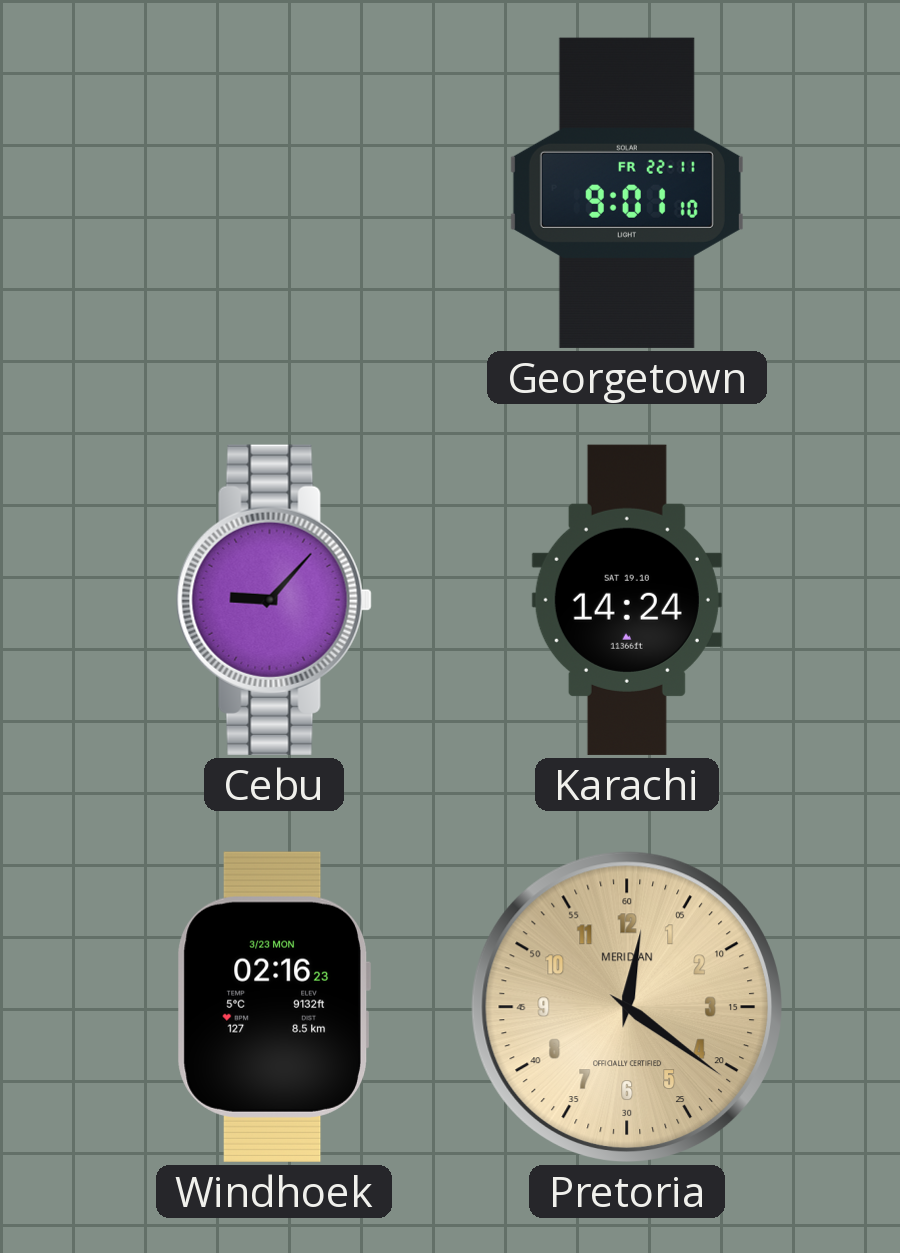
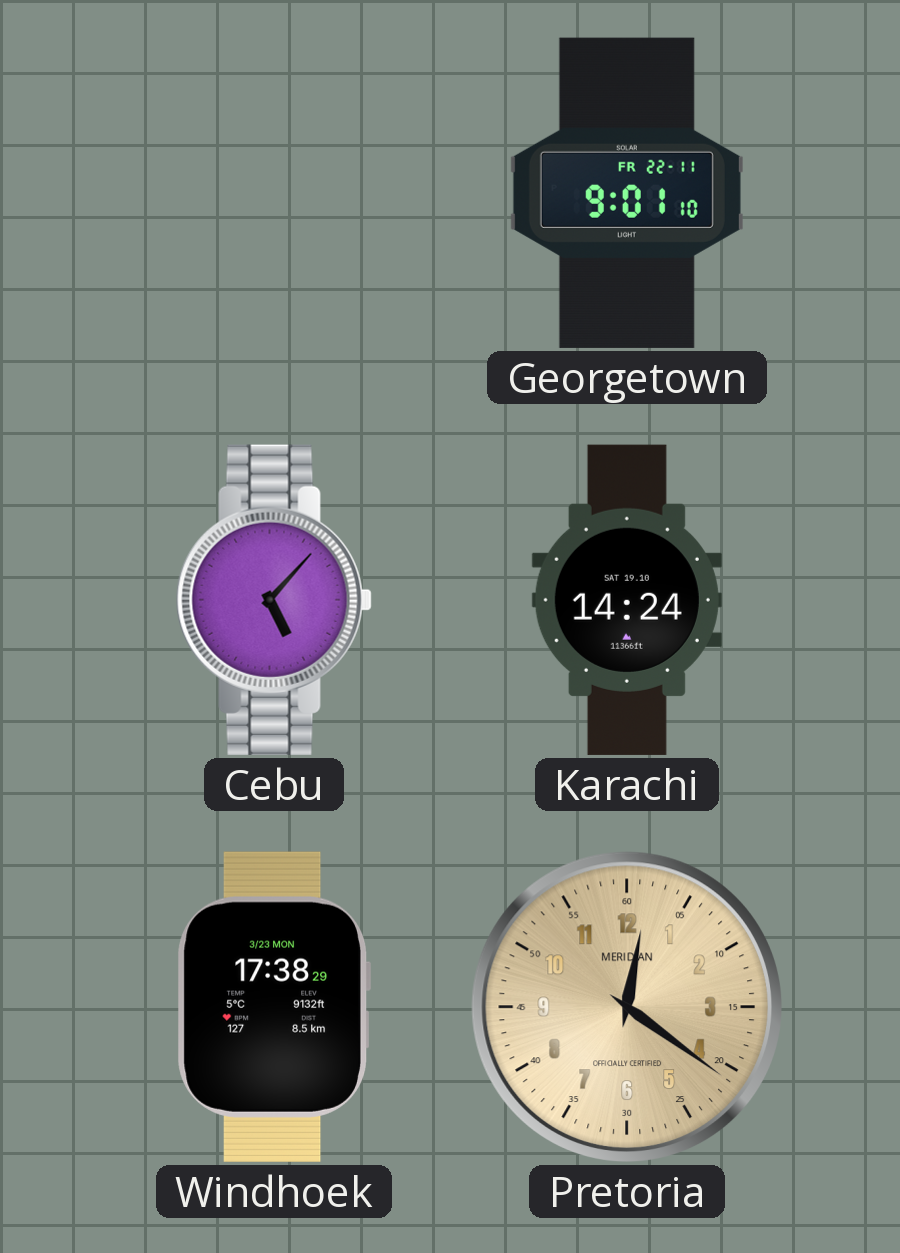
Cebu: 9:07 -> 5:07 (274, 600)
Windhoek: 02:16 -> 17:38 (274, 1007)
